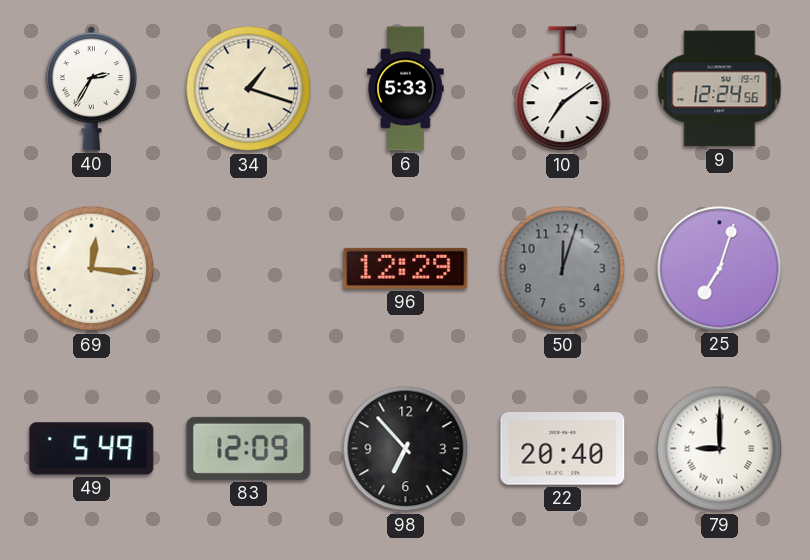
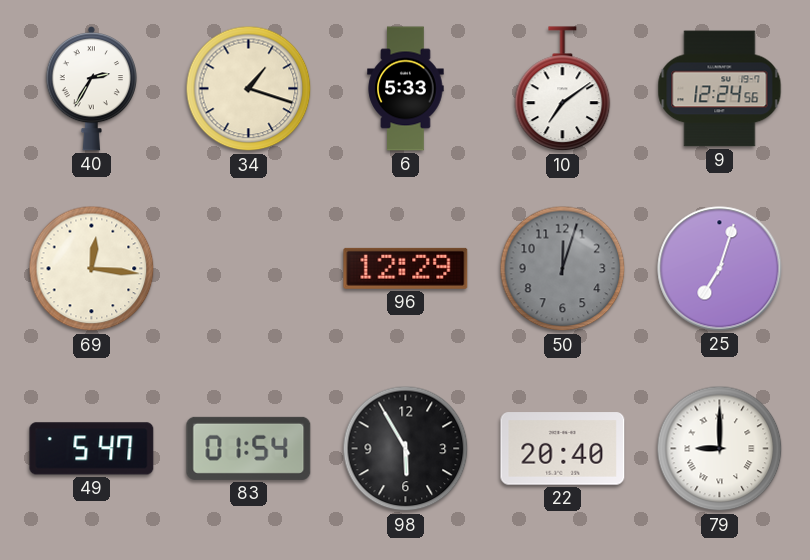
49: 5:49 -> 5:47 (92, 449)
83: 12:09 -> 01:54 (249, 448)
98: 6:53 -> 5:55 (406, 449)
